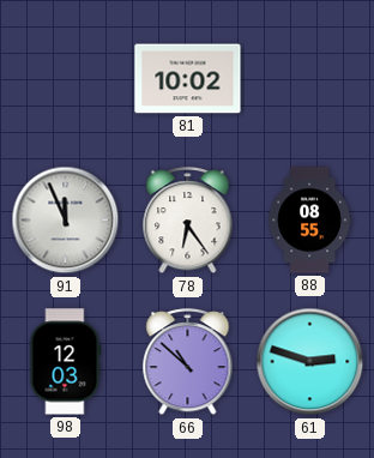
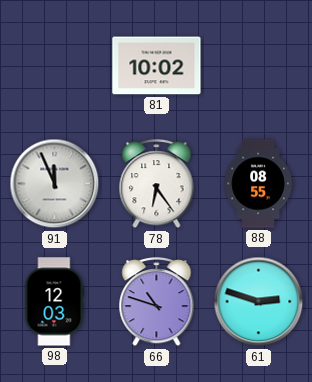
66: 10:52 -> 10:48 (157, 302)
